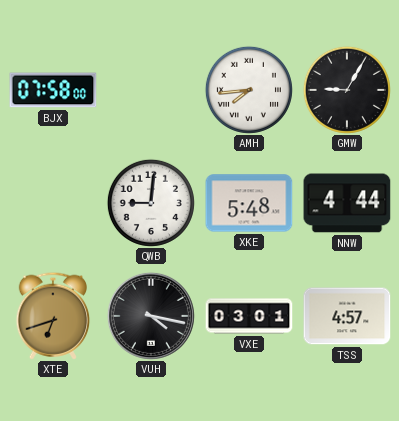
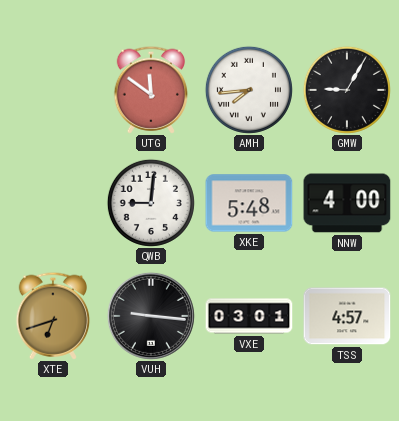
BJX: 07:58 -> none (53, 90)
UTG: none -> 11:51 (151, 90)
NNW: 4:44 -> 4:00 (347, 203)
VUH: 4:17 -> 9:16 (151, 316)
